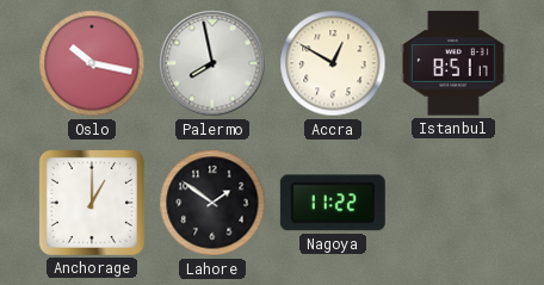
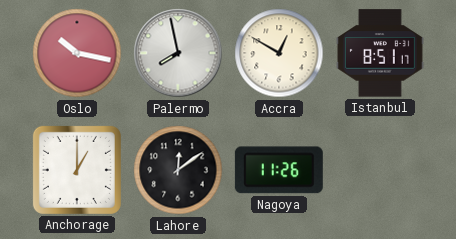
Lahore: 1:51 -> 12:09 (178, 170)
Nagoya: 11:22 -> 11:26 (279, 170)
